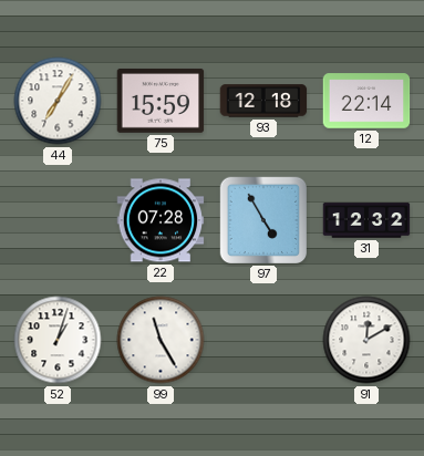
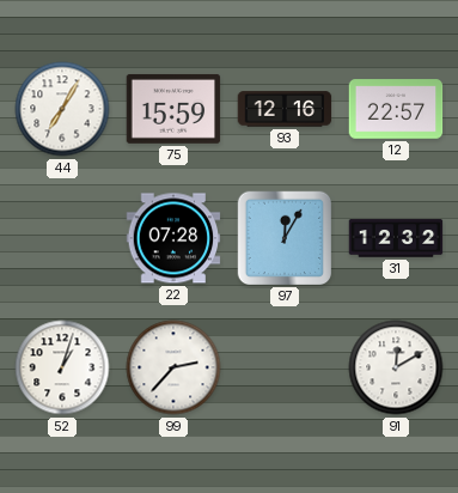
93: 12:18 -> 12:16 (285, 109)
12: 22:14 -> 22:57 (396, 109)
97: 4:55 -> 12:05 (283, 237)
99: 11:25 -> 2:37 (173, 367)
